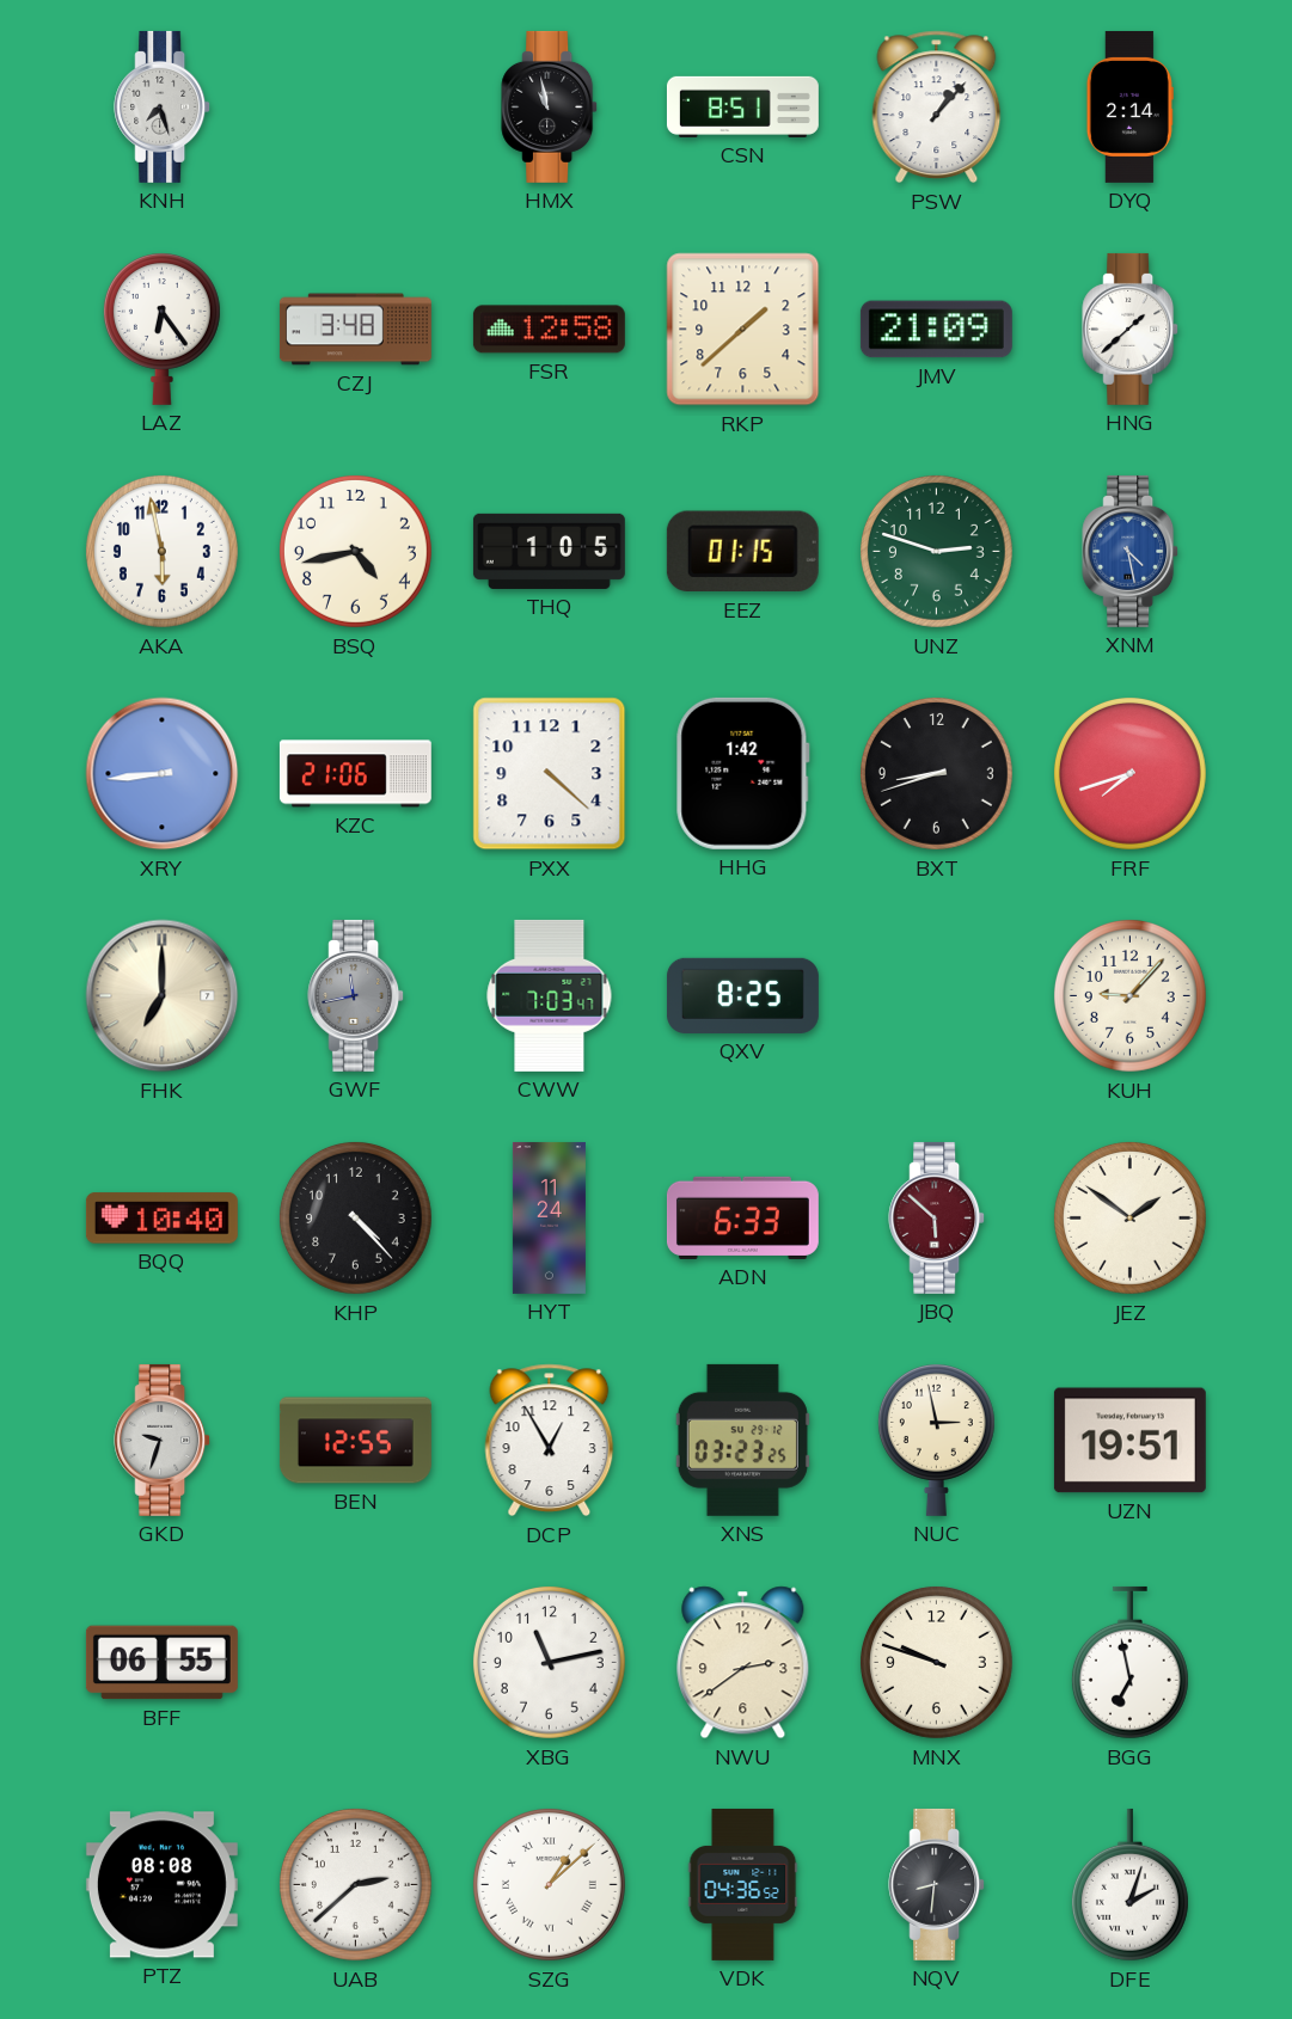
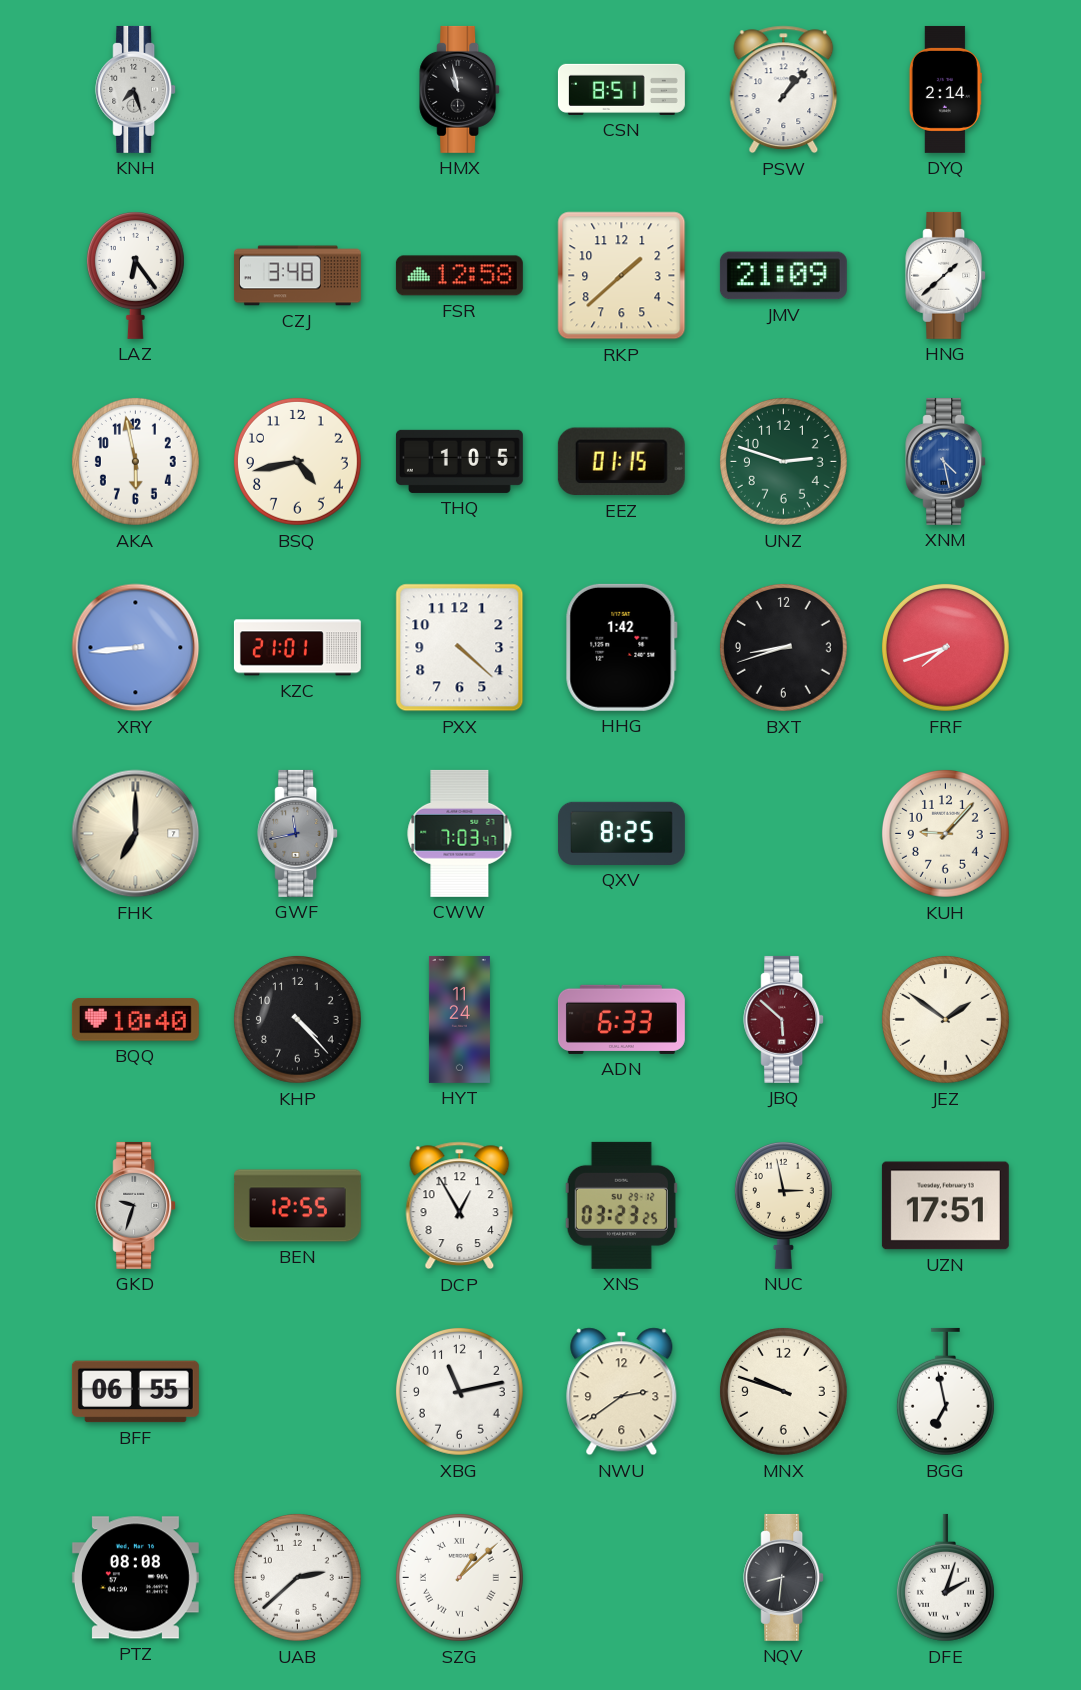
KZC: 21:06 -> 21:01 (297, 648)
UZN: 19:51 -> 17:51 (945, 1206)
VDK: 04:36 -> none (743, 1884)
